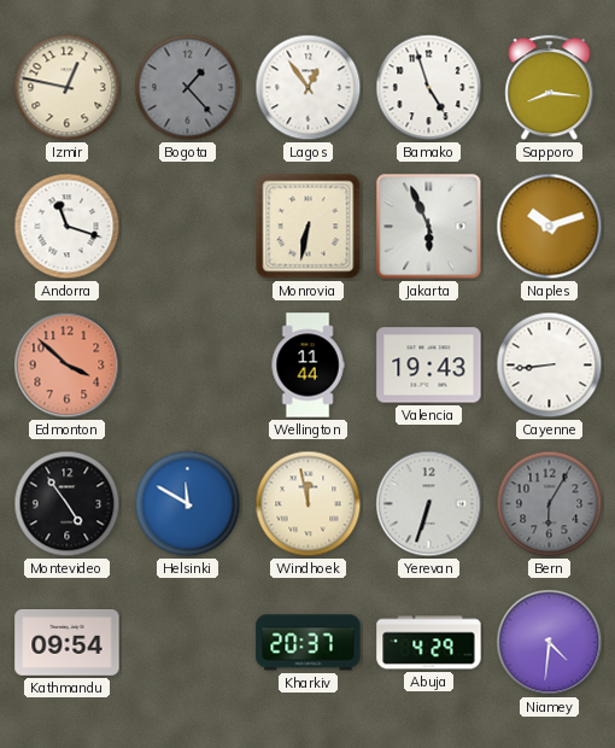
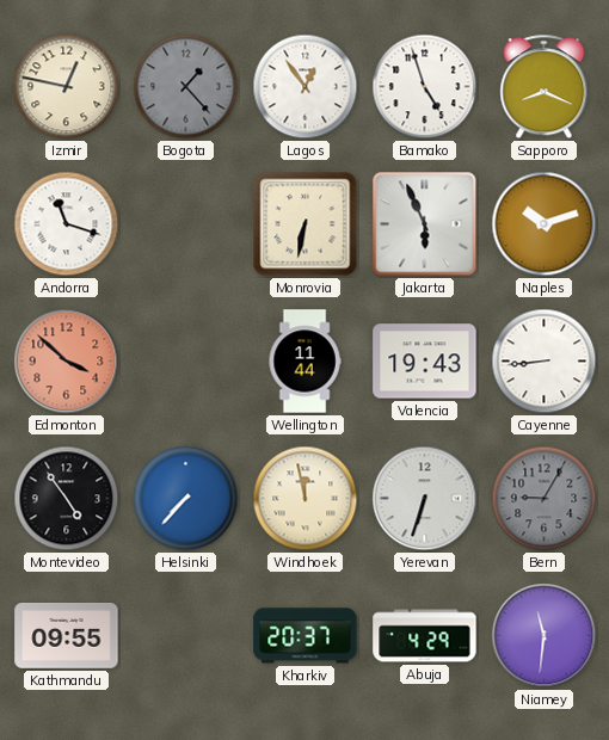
Sapporo: 8:16 -> 8:19 (545, 87)
Helsinki: 11:50 -> 7:37 (186, 499)
Bern: 6:05 -> 9:05 (545, 499)
Kathmandu: 09:54 -> 09:55 (67, 636)
Niamey: 4:31 -> 11:31 (545, 636)
